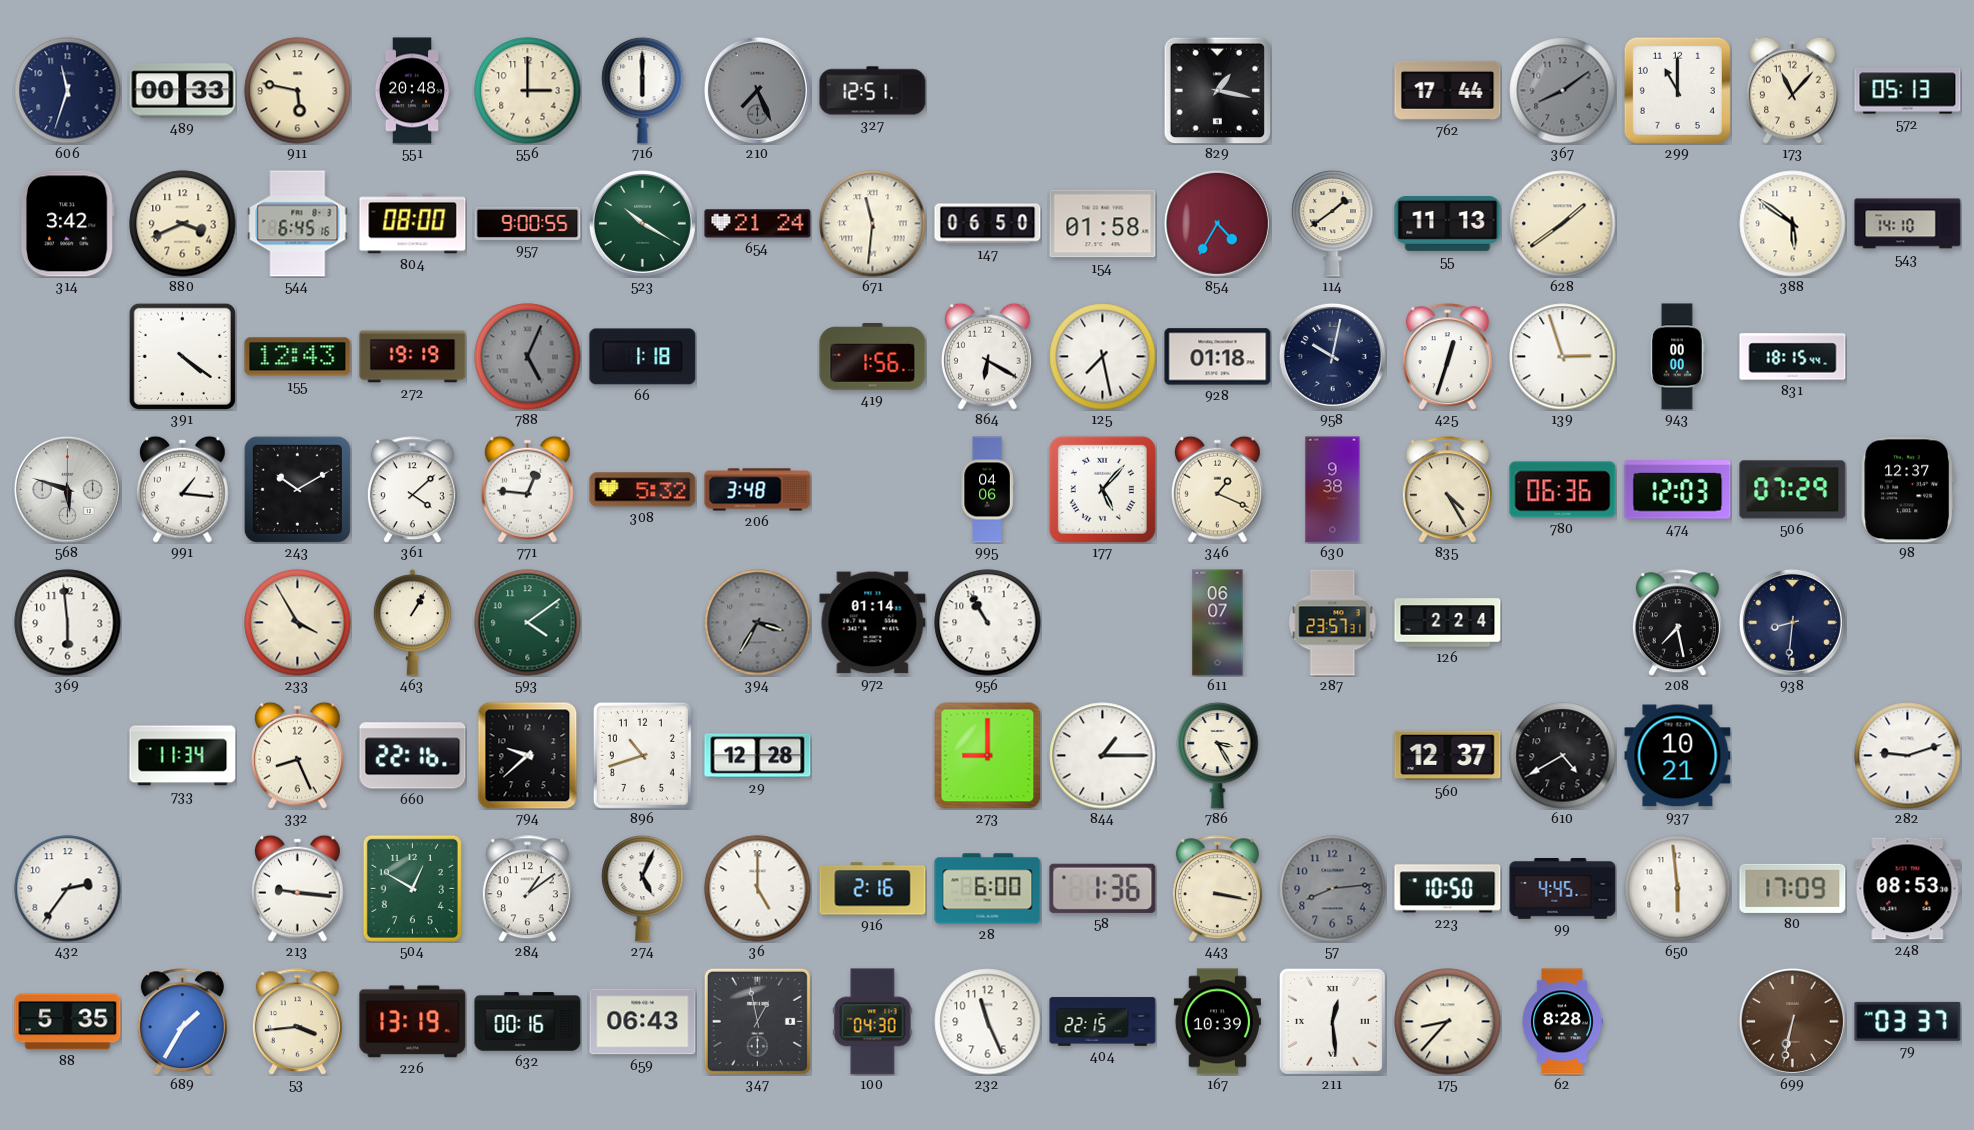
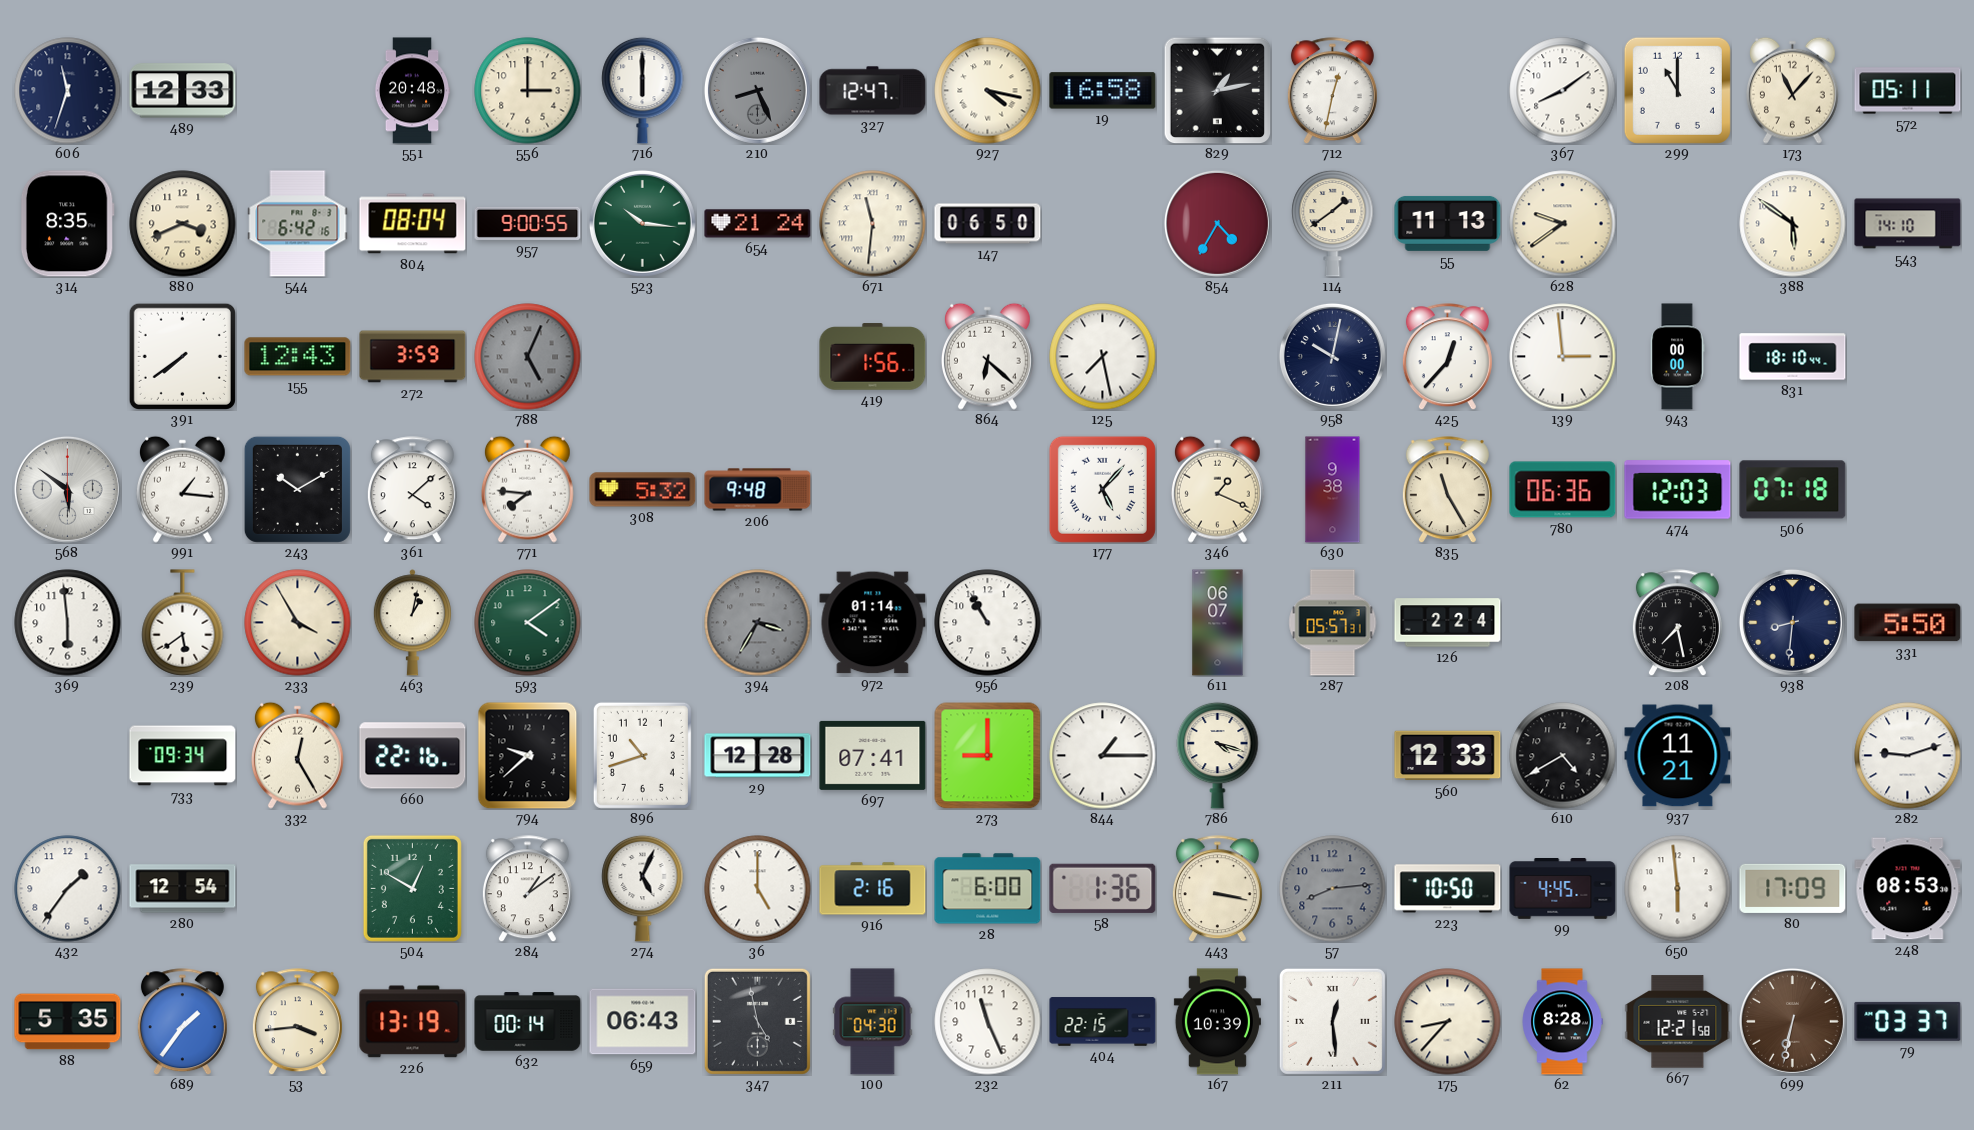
489: 00:33 -> 12:33 (183, 91)
911: 5:47 -> none (298, 91)
210: 7:26 -> 8:26 (757, 90)
327: 12:51 -> 12:47 (873, 91)
927: none -> 4:17 (988, 91)
19: none -> 16:58 (1103, 91)
829: 1:17 -> 1:13 (1217, 90)
712: none -> 12:32 (1332, 91)
762: 17:44 -> none (1448, 90)
367 dial: grey -> white (1563, 91)
572: 05:13 -> 05:11 (1908, 91)
314: 3:42 -> 8:35 (67, 224)
544: 6:45 -> 6:42 (298, 224)
804: 08:00 -> 08:04 (413, 224)
523: 10:20 -> 10:16 (642, 223)
154: 01:58 -> none (1103, 224)
628: 1:39 -> 9:39 (1563, 224)
391: 4:21 -> 7:39 (182, 356)
272: 19:19 -> 3:59 (413, 357)
66: 1:18 -> none (643, 357)
864: 6:20 -> 6:22 (987, 356)
928: 01:18 -> none (1218, 357)
425: 12:33 -> 12:37 (1447, 357)
139: 2:57 -> 2:59 (1563, 357)
831: 18:15 -> 18:10 (1793, 357)
568: 5:48 -> 5:51 (67, 489)
771: 12:46 -> 7:46 (527, 489)
206: 3:48 -> 9:48 (758, 490)
995: 04:06 -> none (987, 490)
835: 4:25 -> 11:25 (1447, 490)
506: 07:29 -> 07:18 (1793, 490)
98: 12:37 -> none (1907, 490)
239: none -> 5:39 (183, 623)
463: 1:05 -> 1:02 (412, 623)
287: 23:57 -> 05:57 (1333, 623)
331: none -> 5:50 (1908, 623)
733: 11:34 -> 09:34 (183, 756)
332: 8:26 -> 12:25 (297, 755)
697: none -> 07:41 (873, 755)
786: 3:25 -> 4:18 (1218, 755)
560: 12:37 -> 12:33 (1448, 756)
937: 10:21 -> 11:21 (1678, 756)
432: 2:36 -> 1:36 (68, 889)
280: none -> 12:54 (183, 889)
213: 9:16 -> none (297, 888)
689: 1:35 -> 1:36 (182, 1022)
632: 00:16 -> 00:14 (528, 1022)
347: 12:58 -> 4:58 (757, 1021)
667: none -> 12:21 (1678, 1022)
